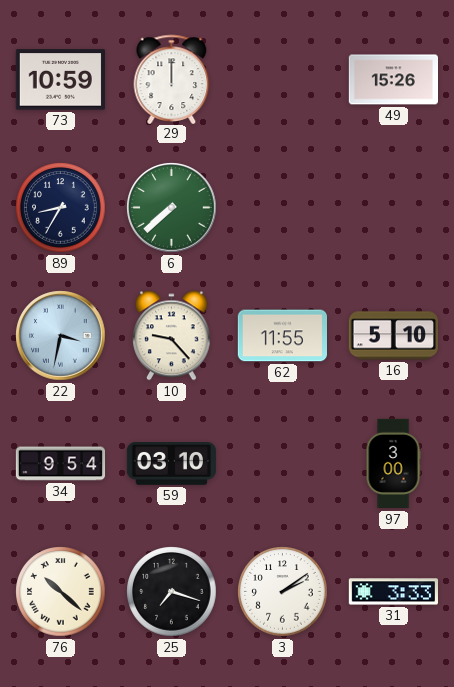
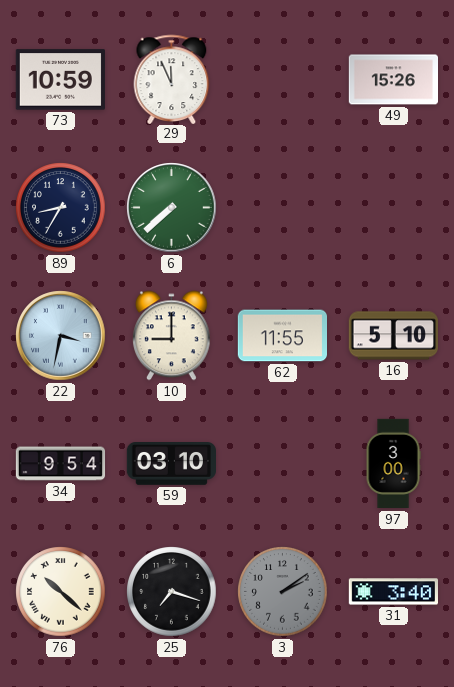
29: 12:00 -> 11:56 (172, 79)
10: 9:23 -> 9:00 (171, 336)
3 dial: white -> grey (283, 592)
31: 3:33 -> 3:40 (393, 592)
